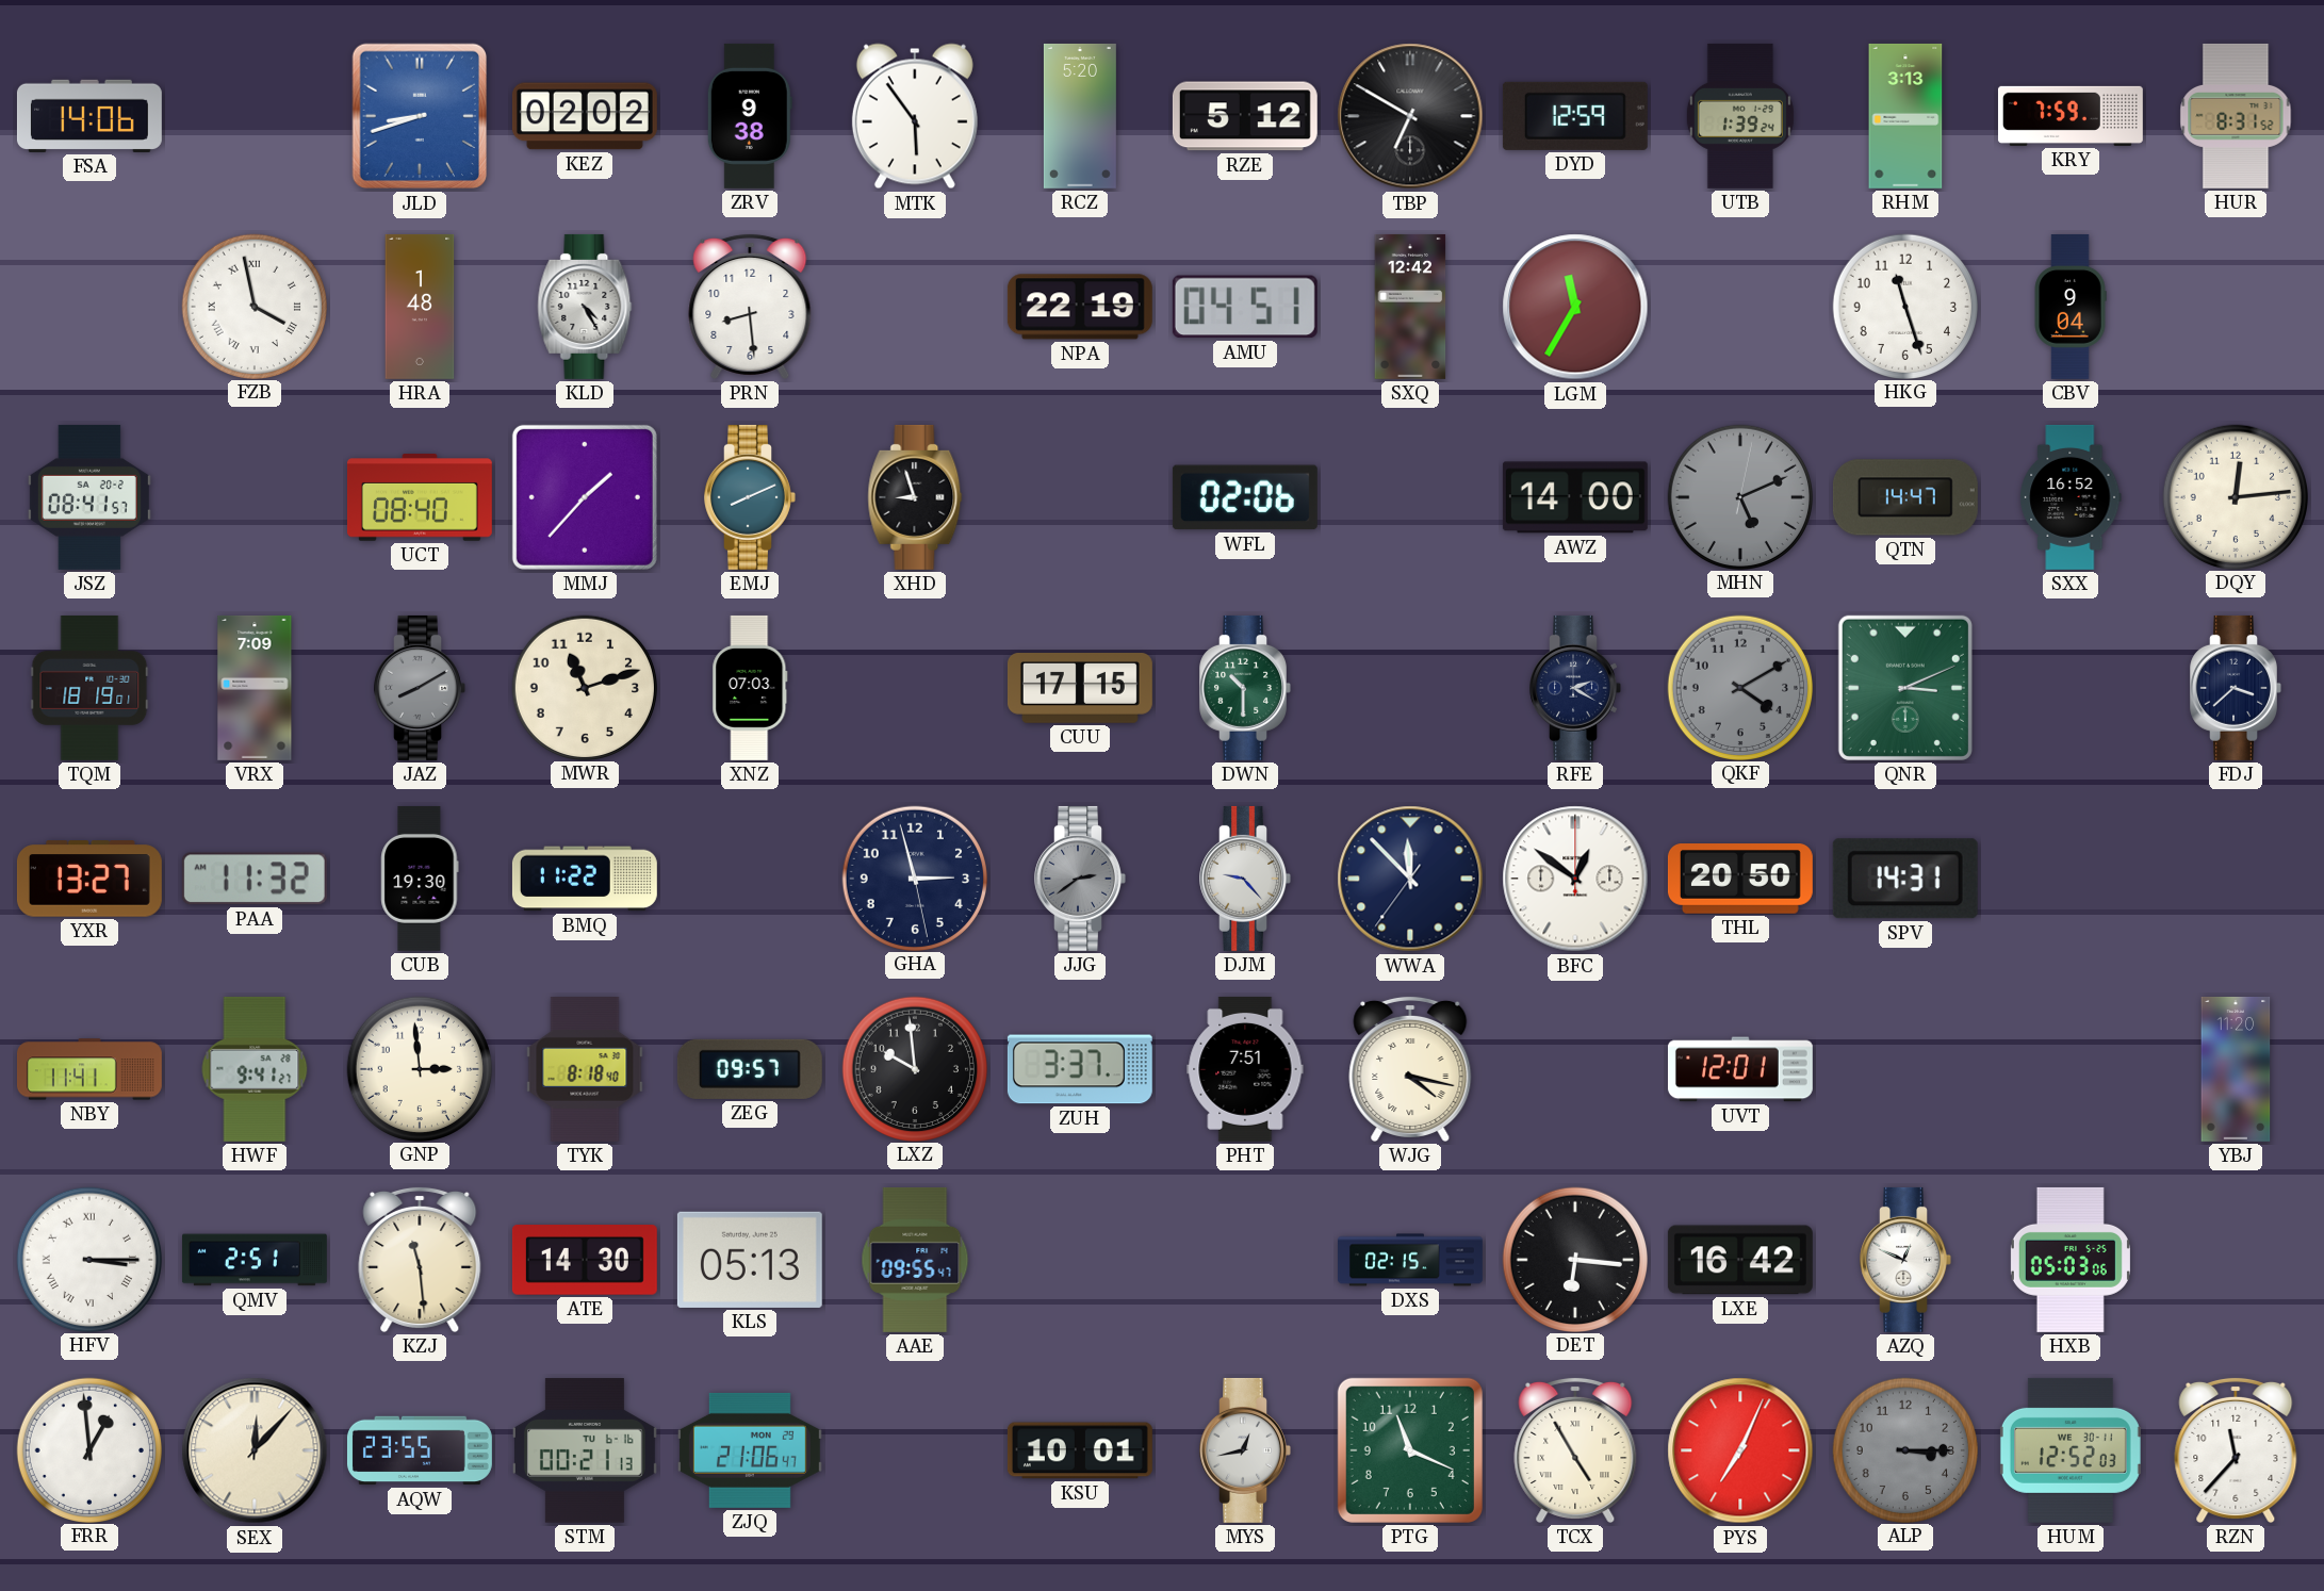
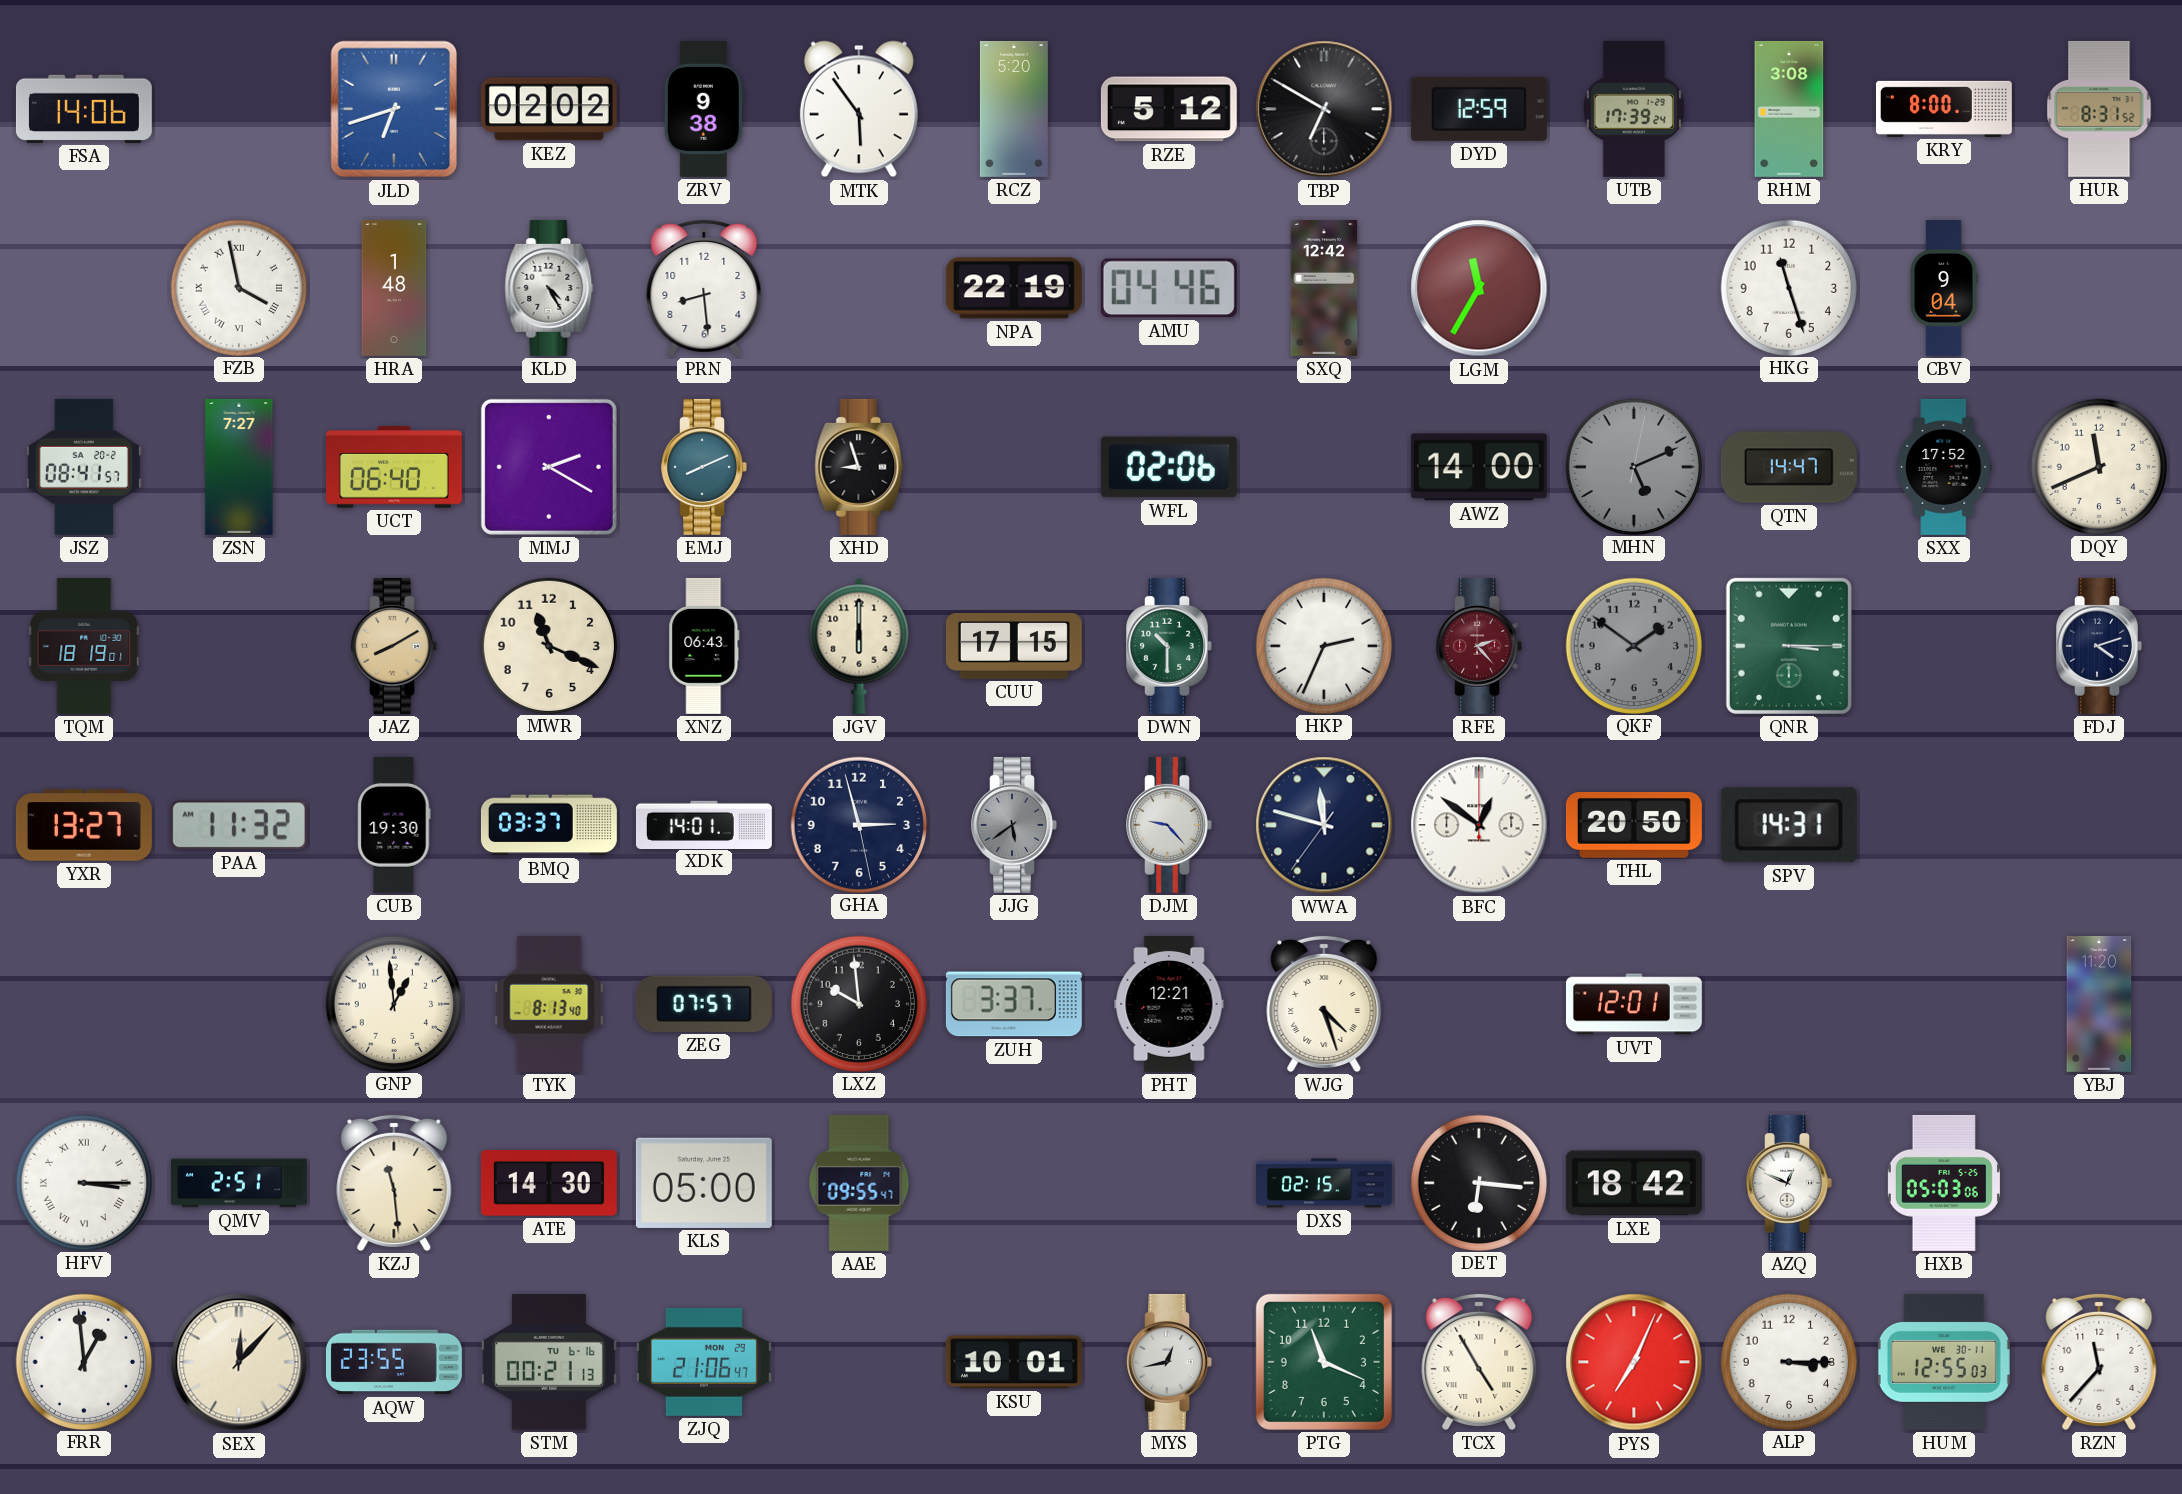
JLD: 8:42 -> 6:42 (394, 109)
UTB: 1:39 -> 17:39 (1634, 109)
RHM: 3:13 -> 3:08 (1789, 109)
KRY: 7:59 -> 8:00 (1944, 109)
AMU: 04:51 -> 04:46 (1169, 288)
ZSN: none -> 7:27 (239, 467)
UCT: 08:40 -> 06:40 (394, 468)
MMJ: 1:37 -> 2:20 (549, 467)
SXX: 16:52 -> 17:52 (1944, 467)
DQY: 12:14 -> 11:41 (2098, 466)
VRX: 7:09 -> none (255, 688)
JAZ dial: grey -> champagne (394, 646)
MWR: 11:12 -> 11:19 (548, 645)
XNZ: 07:03 -> 06:43 (704, 646)
JGV: none -> 6:00 (859, 646)
HKP: none -> 2:34 (1323, 645)
RFE: 2:20 -> 2:23 (1479, 646)
RFE dial: navy -> burgundy (1479, 646)
QKF: 4:10 -> 1:51 (1633, 645)
QNR: 3:11 -> 3:15 (1789, 646)
FDJ: 3:38 -> 4:12 (2099, 646)
BMQ: 11:22 -> 03:37 (549, 825)
XDK: none -> 14:01 (704, 824)
JJG: 2:39 -> 5:39 (1014, 825)
WWA: 11:52 -> 11:47 (1324, 825)
NBY: 11:41 -> none (89, 1069)
HWF: 9:41 -> none (255, 1069)
GNP: 2:59 -> 12:59 (393, 1003)
TYK: 8:18 -> 8:13 (549, 1004)
ZEG: 09:57 -> 07:57 (704, 1004)
PHT: 7:51 -> 12:21 (1169, 1004)
WJG: 4:17 -> 4:27 (1324, 1003)
KLS: 05:13 -> 05:00 (704, 1183)
LXE: 16:42 -> 18:42 (1634, 1183)
ALP dial: grey -> white (1788, 1361)
HUM: 12:52 -> 12:55 (1944, 1362)
